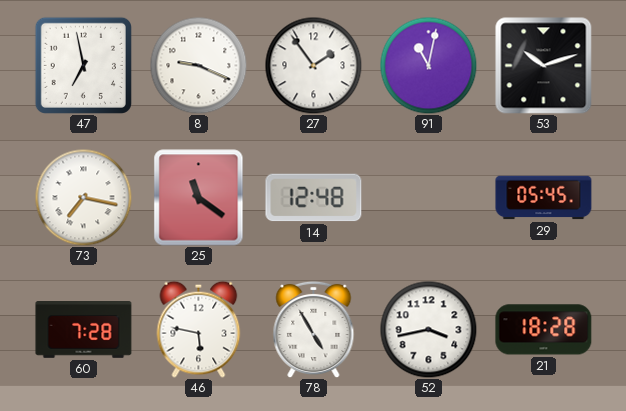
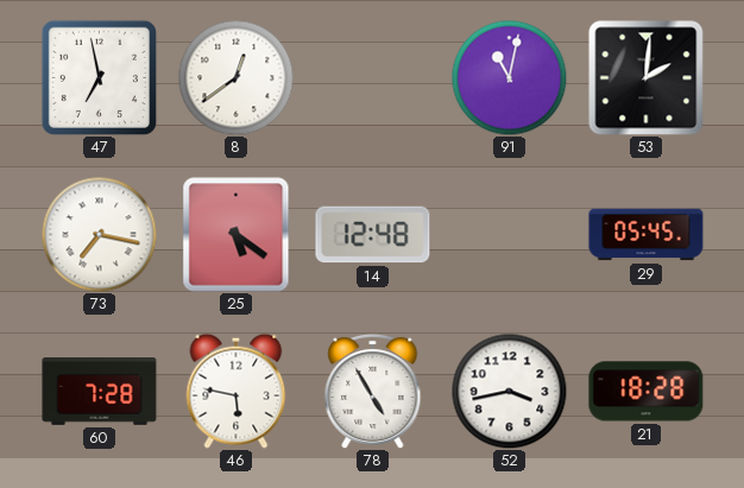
8: 9:19 -> 12:39 (235, 77)
27: 1:54 -> none (313, 65)
53: 10:12 -> 2:01 (647, 78)
25: 11:21 -> 5:21 (237, 235)
